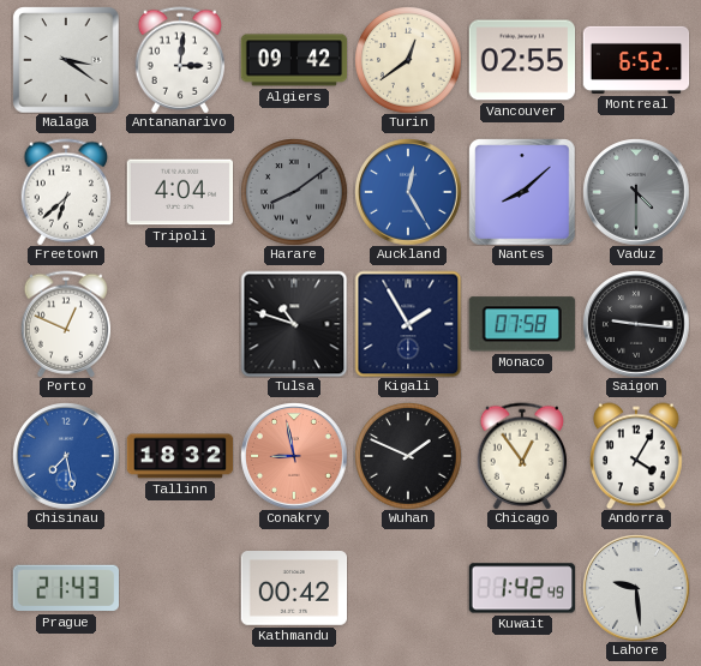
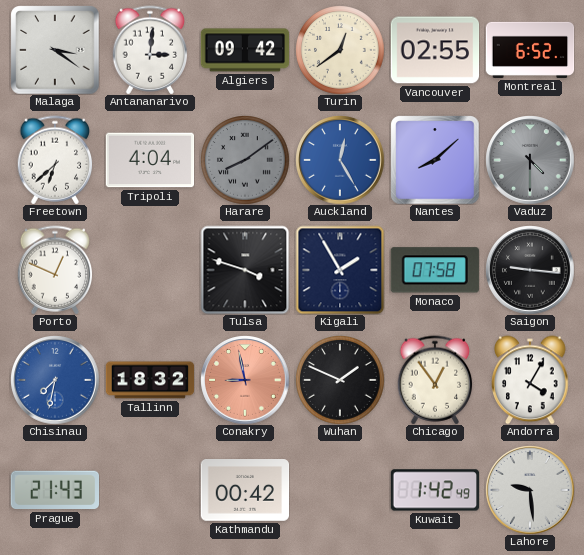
Tulsa: 10:48 -> 3:48 (245, 270)
Chisinau: 7:28 -> 7:32 (55, 380)
